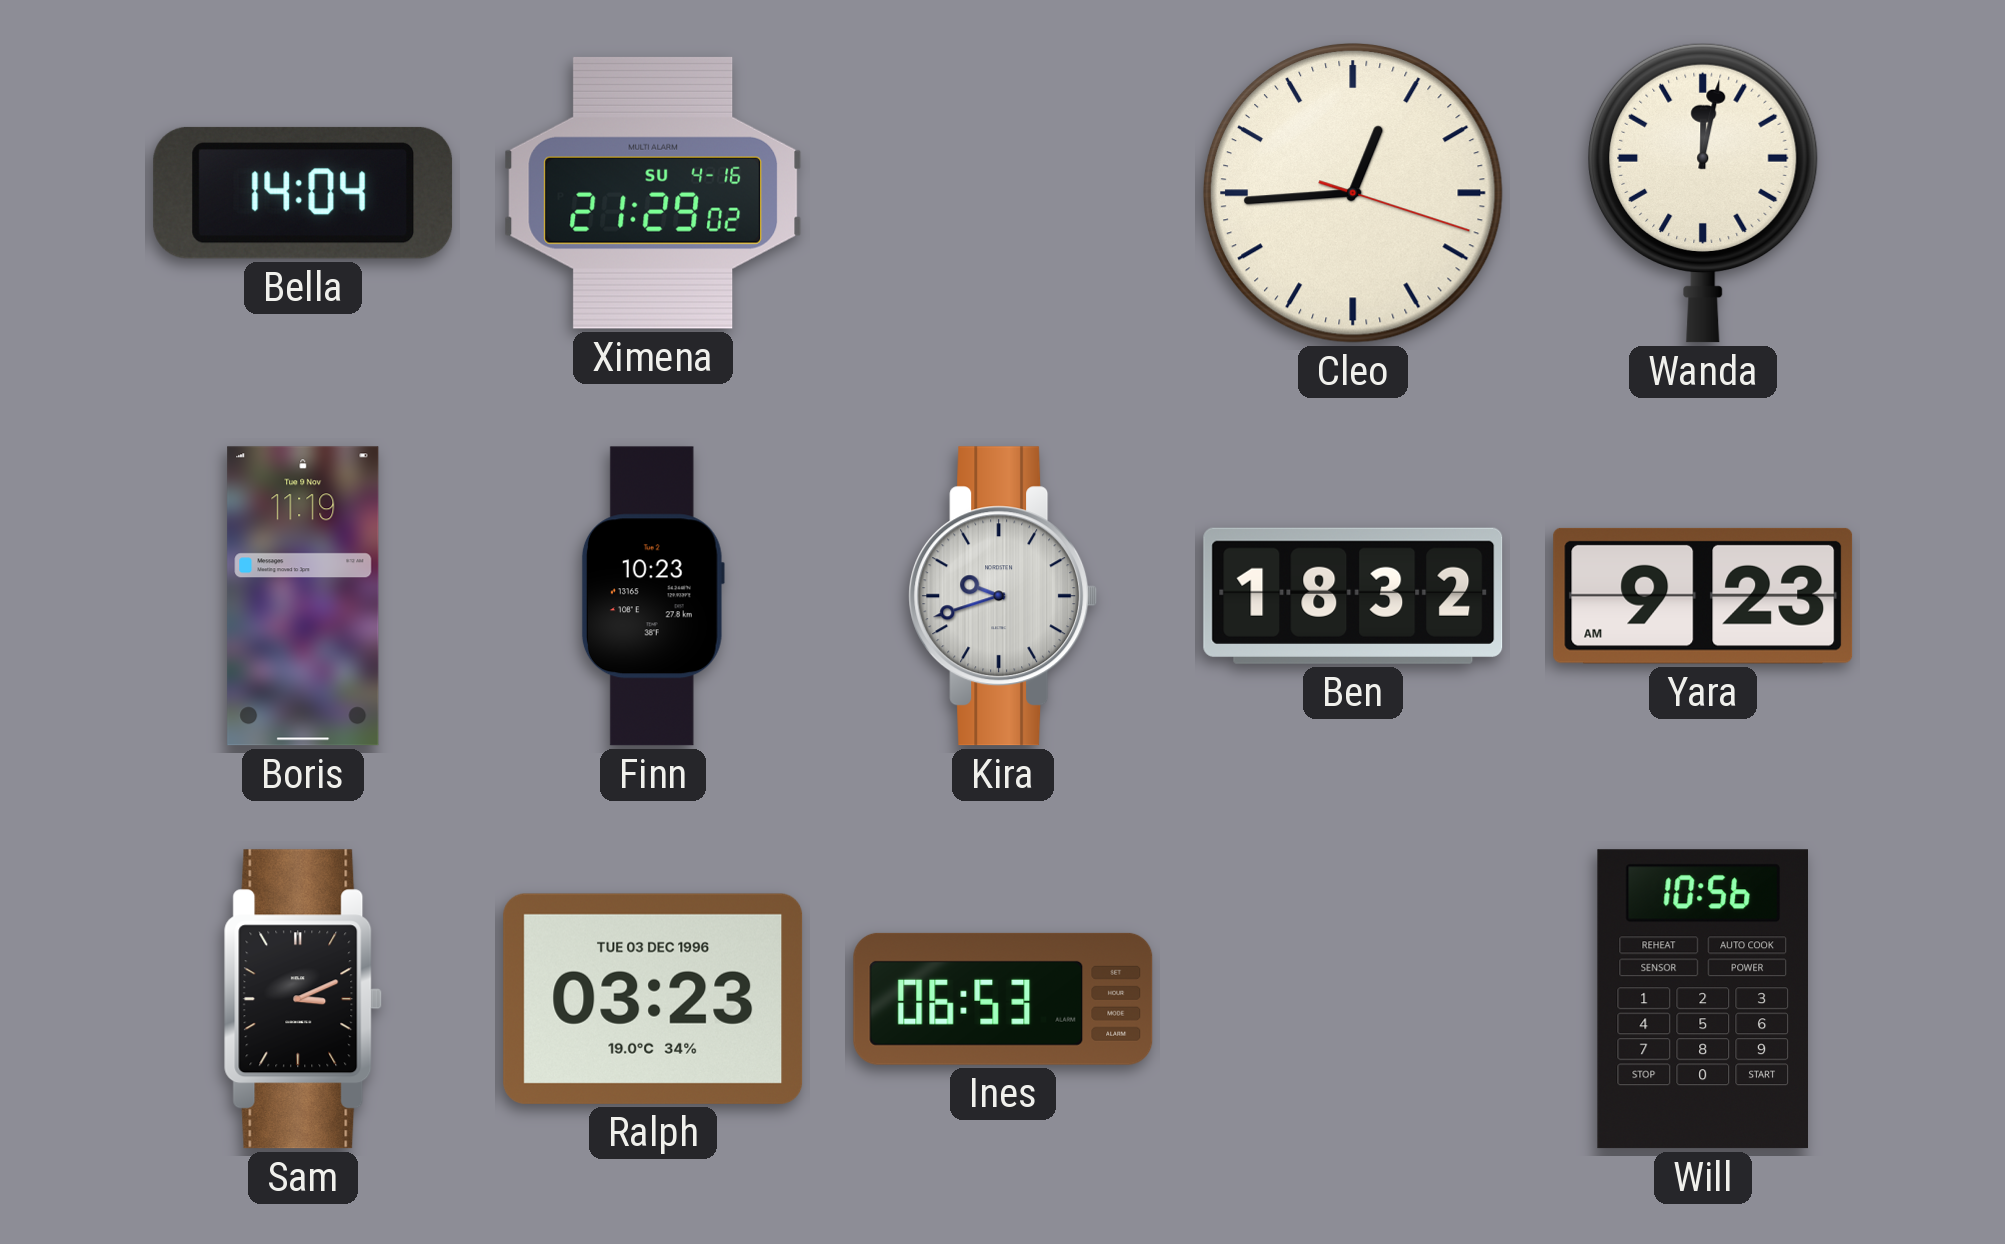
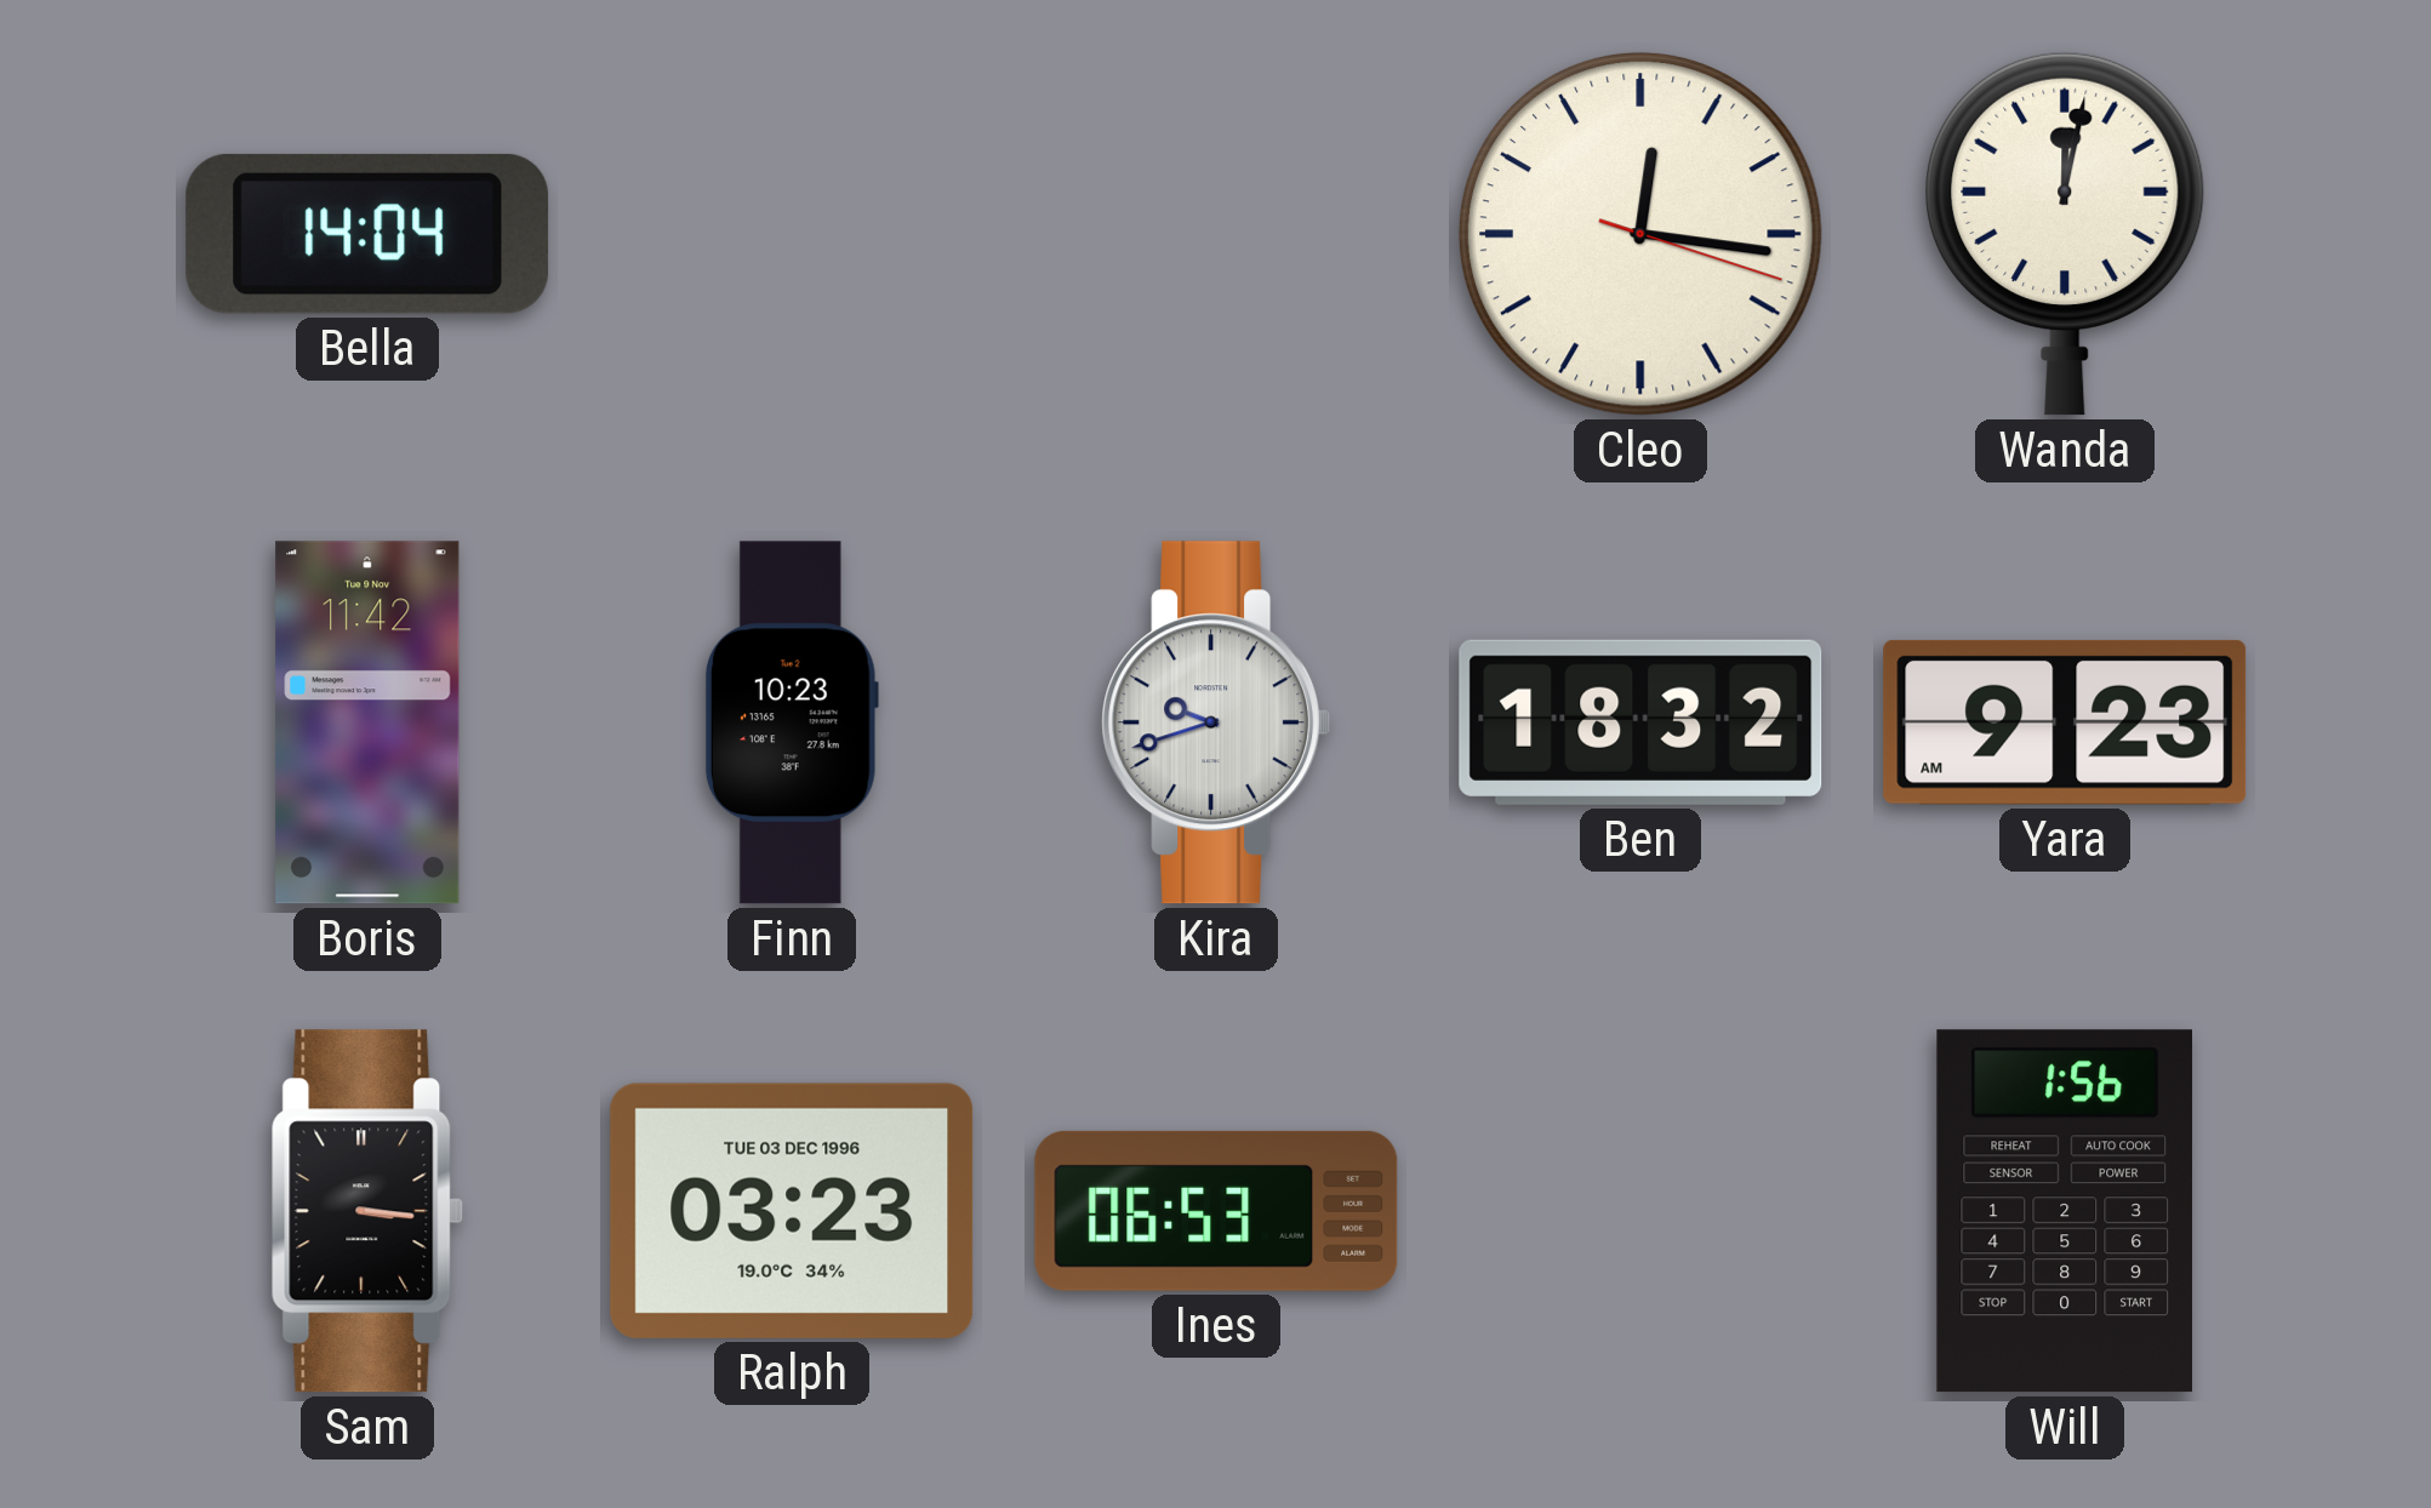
Ximena: 21:29 -> none (653, 193)
Cleo: 12:44 -> 12:16 (1640, 234)
Boris: 11:19 -> 11:42 (367, 722)
Sam: 3:11 -> 3:16 (367, 1211)
Will: 10:56 -> 1:56 (2064, 1211)
